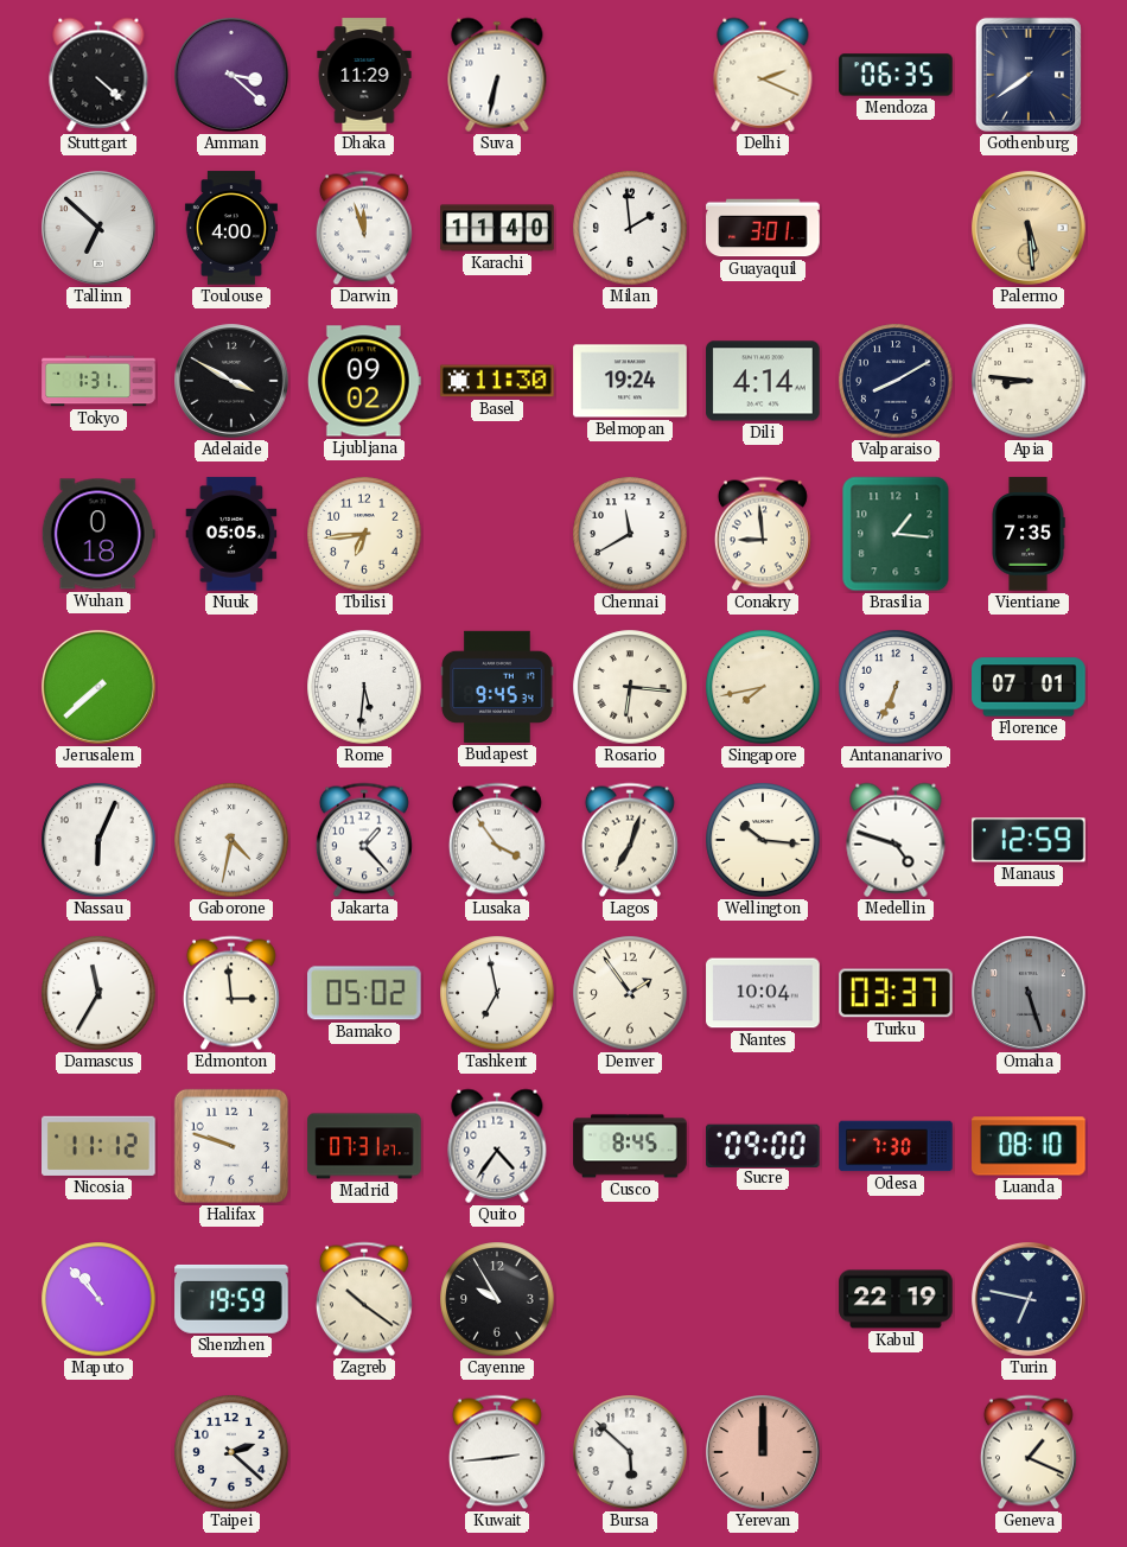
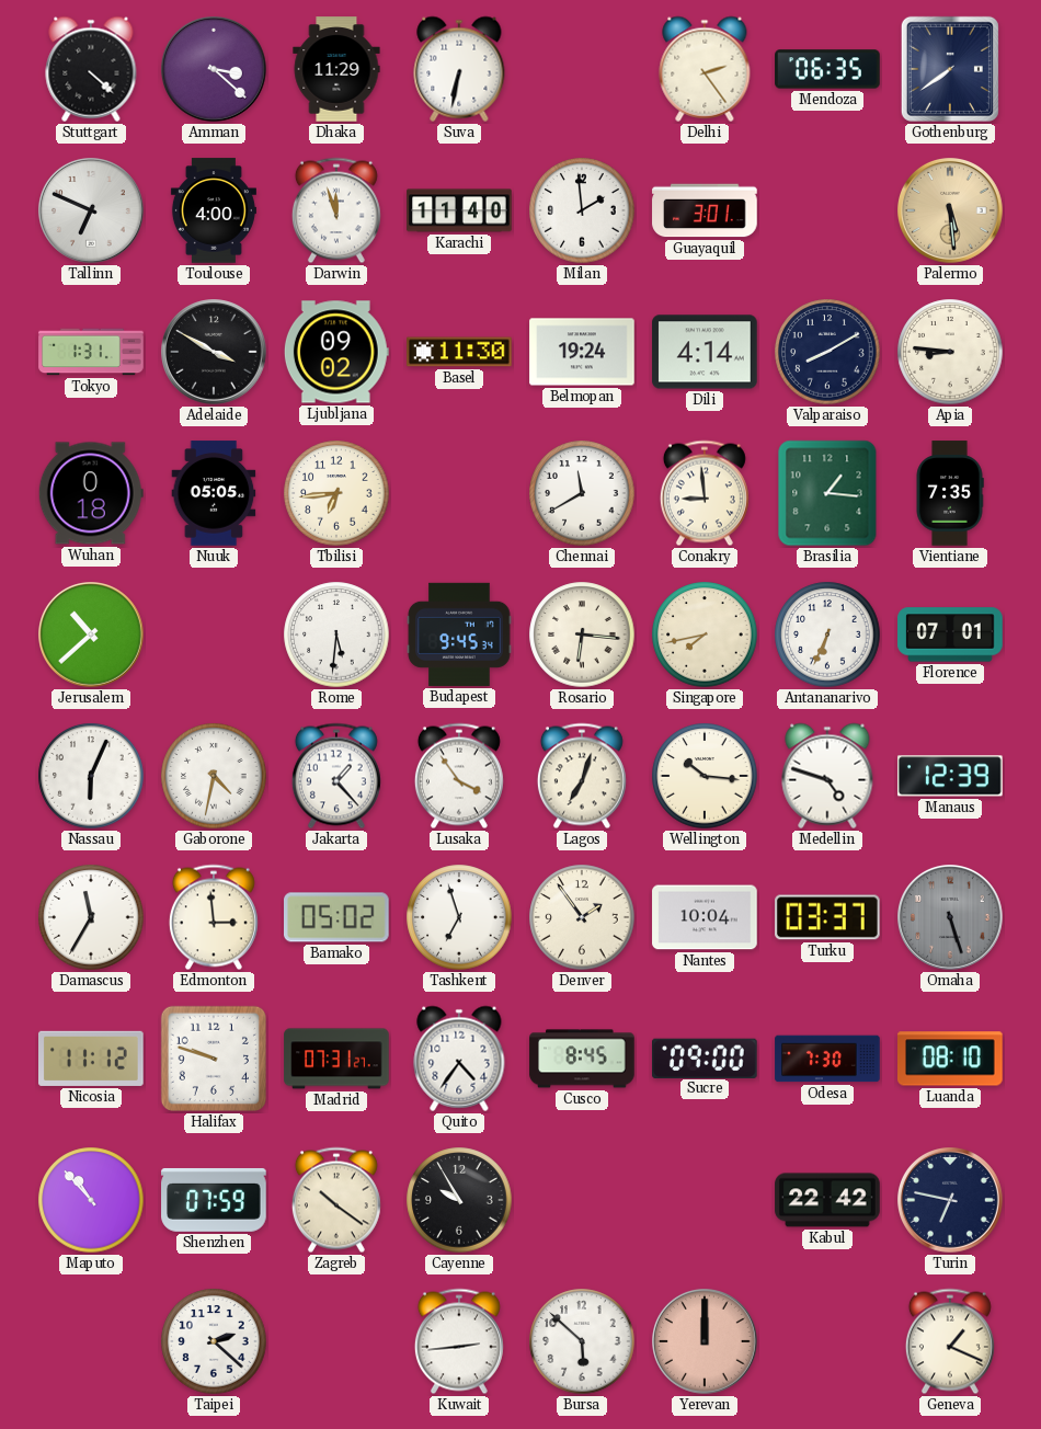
Delhi: 2:19 -> 2:24 (705, 69)
Tallinn: 6:52 -> 6:49 (92, 212)
Jerusalem: 7:38 -> 10:38 (92, 636)
Manaus: 12:59 -> 12:39 (951, 776)
Tashkent: 6:58 -> 6:57 (459, 917)
Shenzhen: 19:59 -> 07:59 (214, 1200)
Kabul: 22:19 -> 22:42 (827, 1200)
